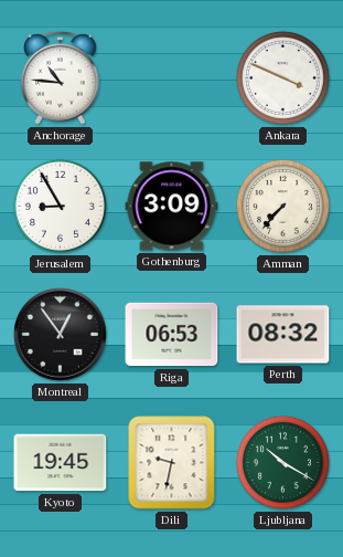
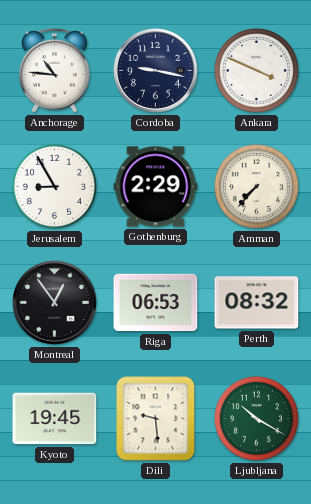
Cordoba: none -> 9:17 (156, 71)
Gothenburg: 3:09 -> 2:29 (156, 187)
Dili: 9:32 -> 9:29 (156, 419)
